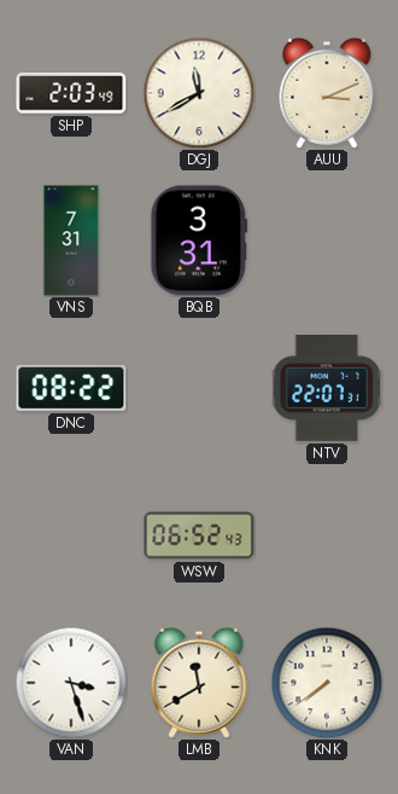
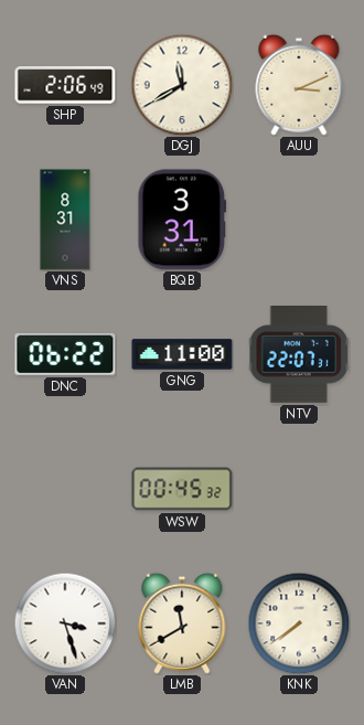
SHP: 2:03 -> 2:06 (65, 85)
VNS: 7:31 -> 8:31 (65, 220)
DNC: 08:22 -> 06:22 (65, 354)
GNG: none -> 11:00 (182, 354)
WSW: 06:52 -> 00:45 (182, 489)
